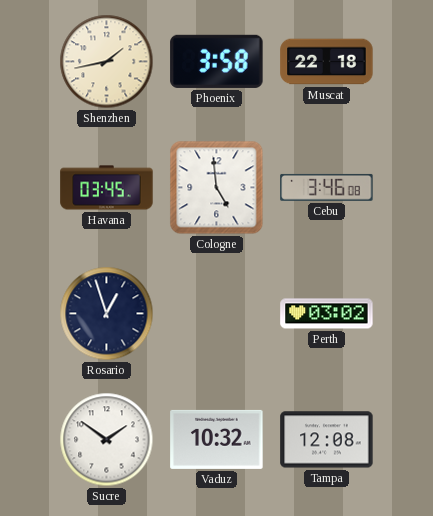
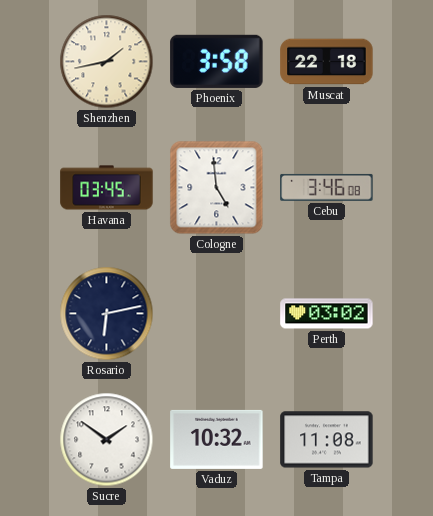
Rosario: 12:57 -> 6:13 (107, 314)
Tampa: 12:08 -> 11:08 (327, 440)
